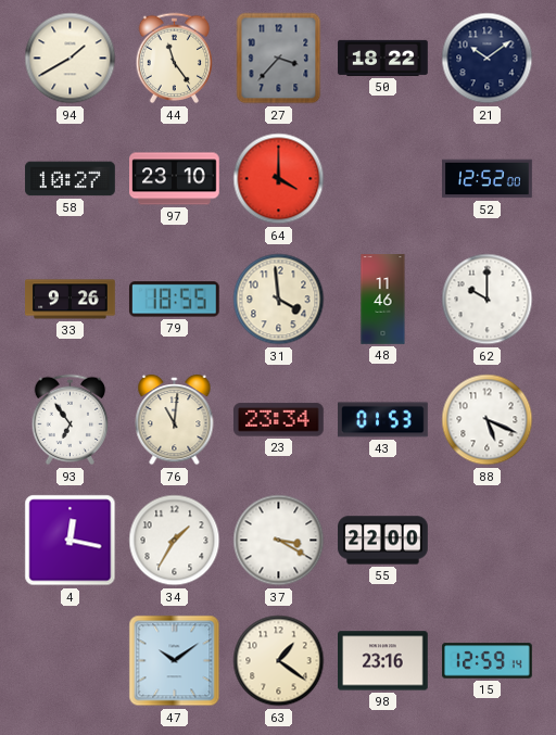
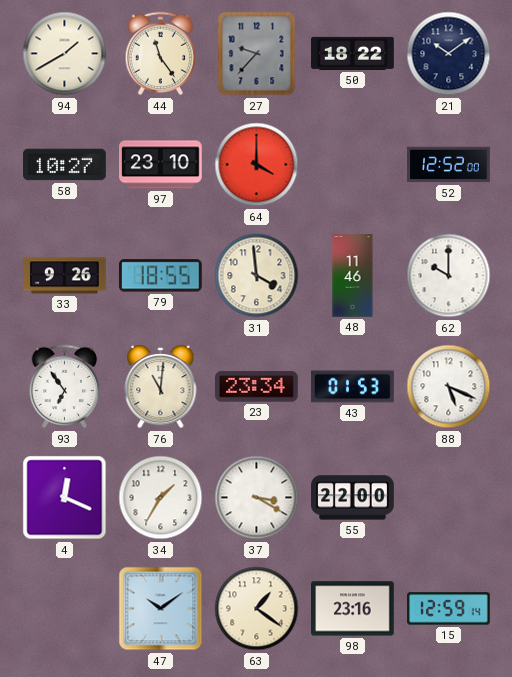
27: 3:37 -> 9:37 (257, 54)
4: 12:17 -> 12:19 (65, 498)
